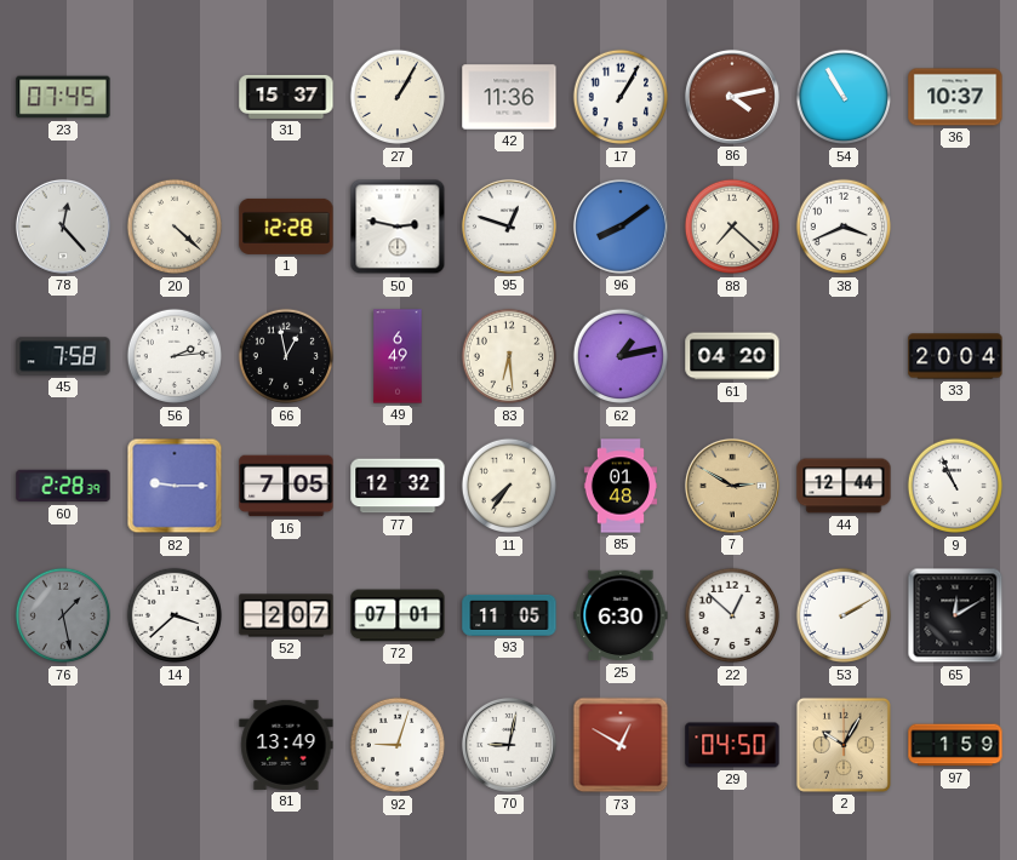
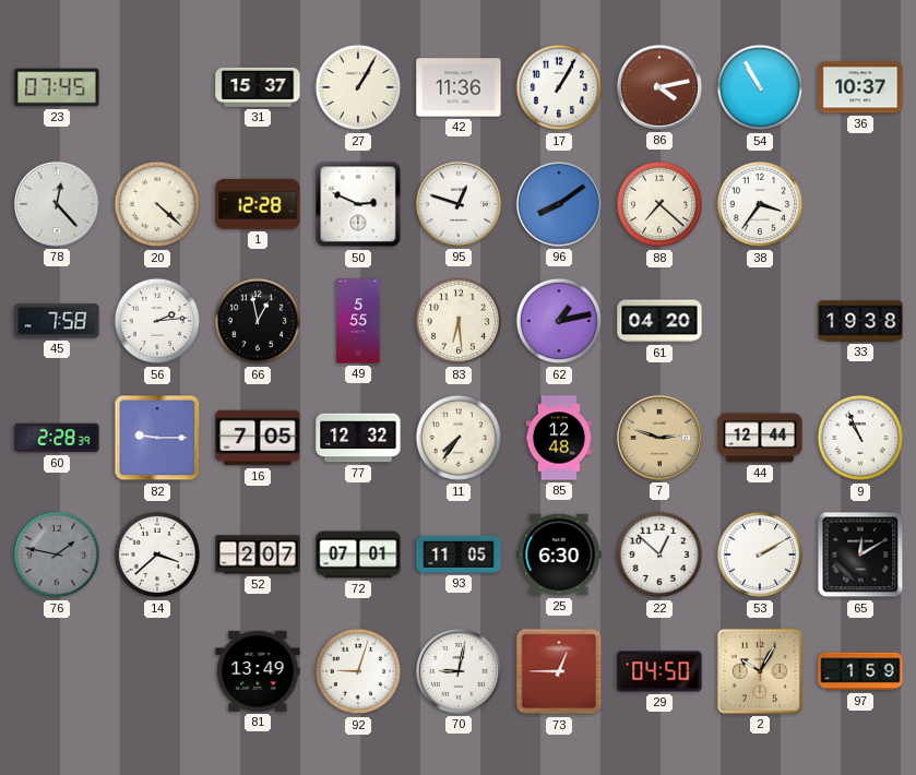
50: 2:47 -> 2:49 (358, 204)
38: 3:41 -> 3:36 (760, 204)
49: 6:49 -> 5:55 (358, 321)
33: 20:04 -> 19:38 (860, 321)
85: 01:48 -> 12:48 (559, 438)
7: 2:50 -> 2:48 (659, 438)
76: 1:28 -> 1:47 (57, 555)
73: 12:50 -> 12:45 (559, 671)
